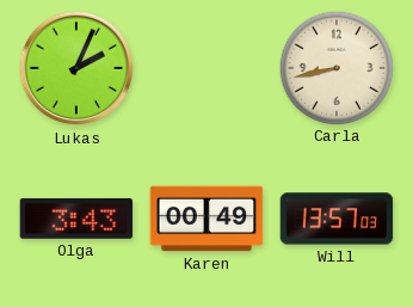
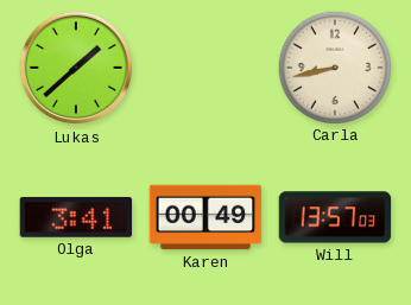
Lukas: 2:04 -> 1:38 (76, 68)
Olga: 3:43 -> 3:41 (76, 217)
